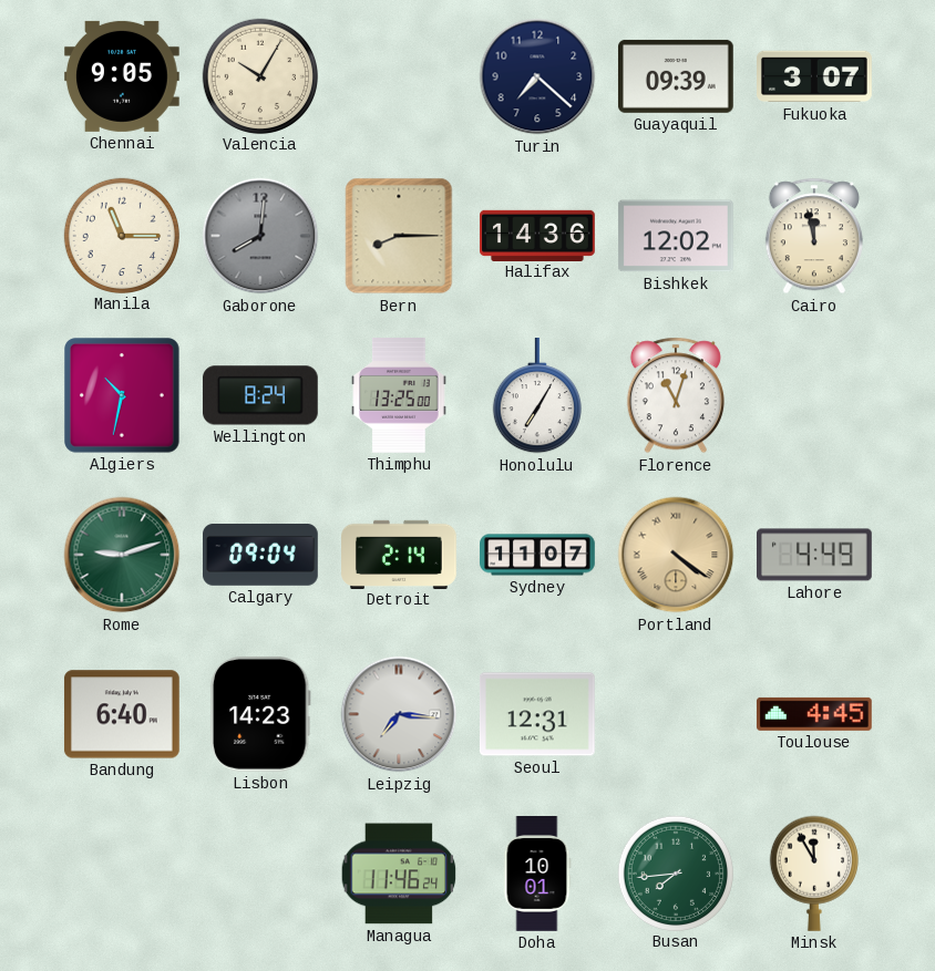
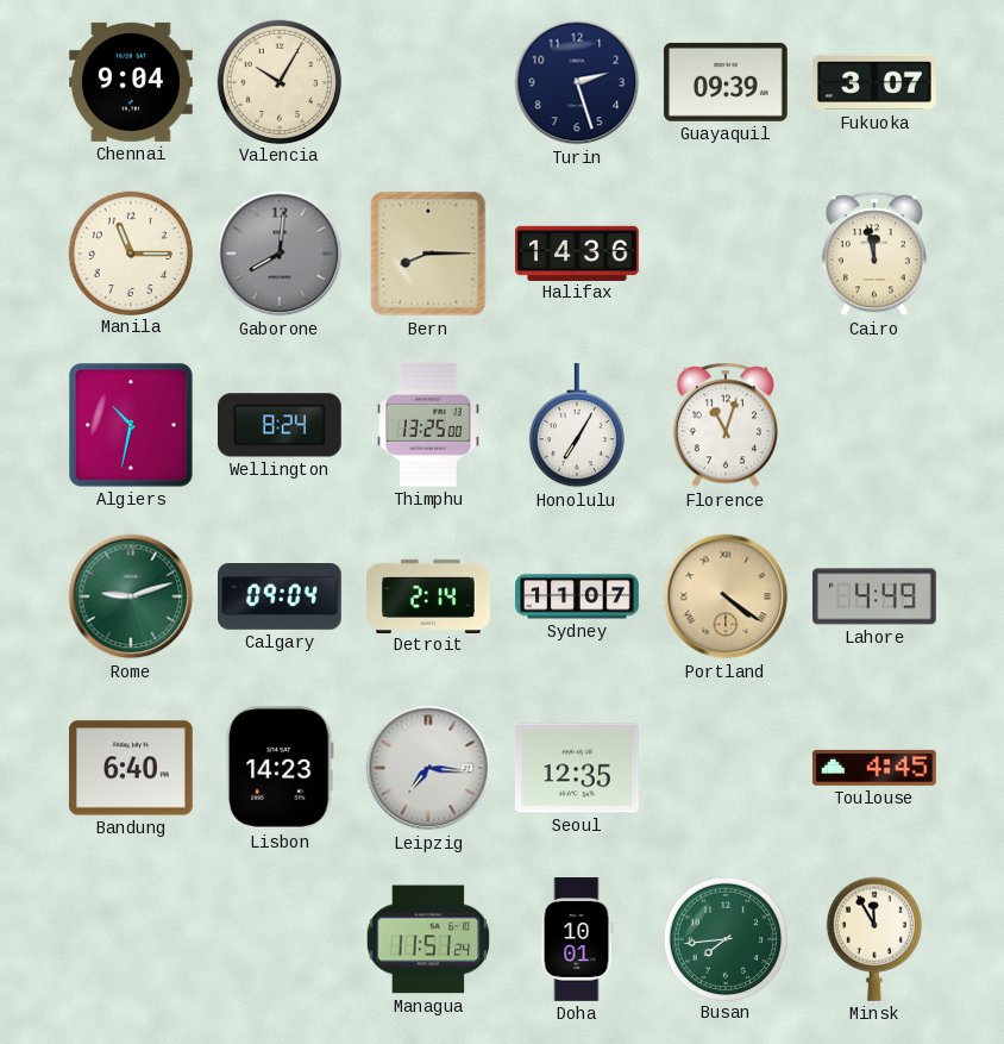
Chennai: 9:05 -> 9:04 (132, 82)
Turin: 7:22 -> 2:27 (577, 82)
Bishkek: 12:02 -> none (677, 236)
Seoul: 12:31 -> 12:35 (577, 768)
Managua: 11:46 -> 11:51 (428, 939)
